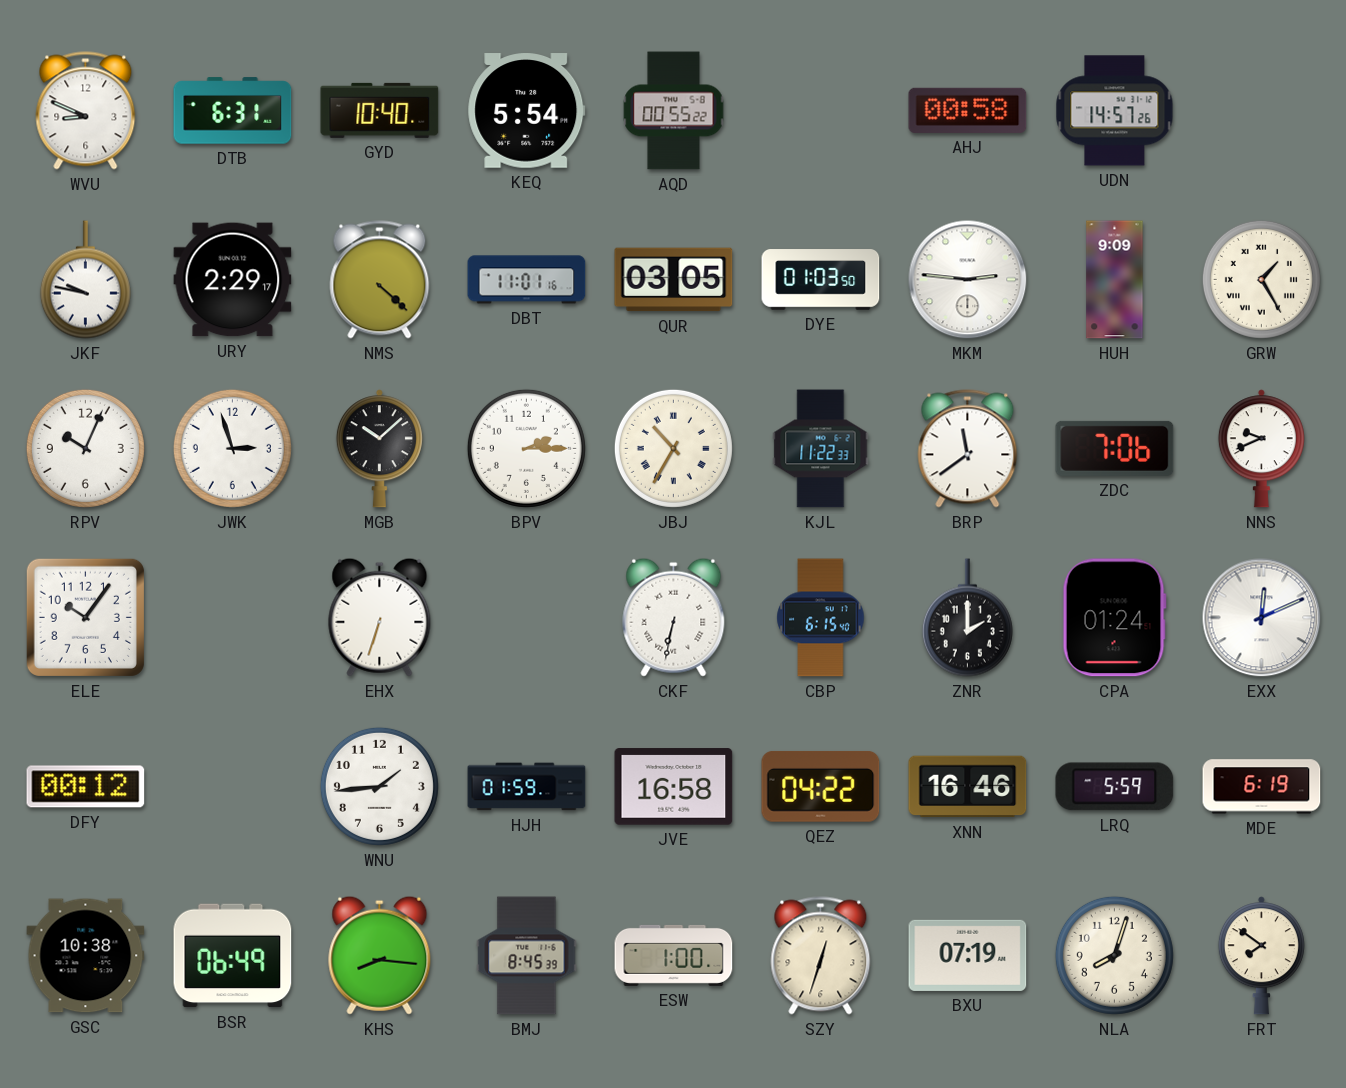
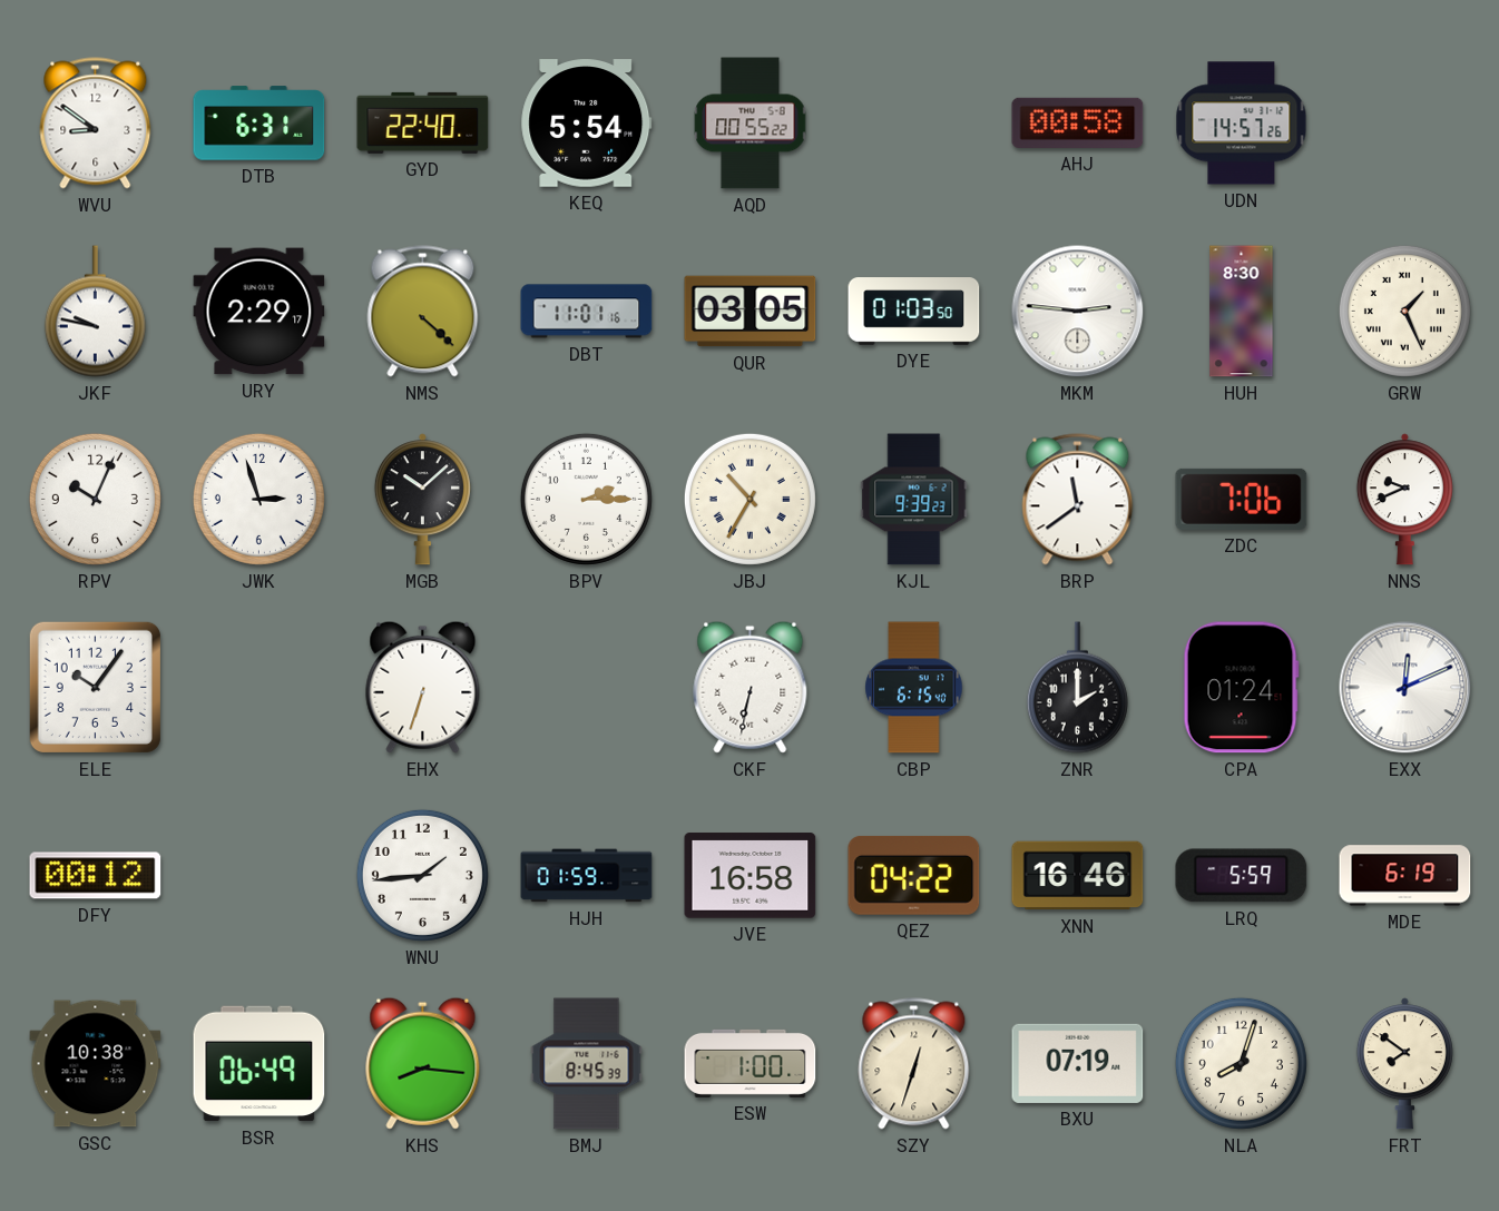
WVU: 8:49 -> 8:51 (96, 124)
GYD: 10:40 -> 22:40 (423, 122)
HUH: 9:09 -> 8:30 (1242, 312)
GRW: 1:25 -> 1:26 (1404, 311)
KJL: 11:22 -> 9:39 (914, 500)
